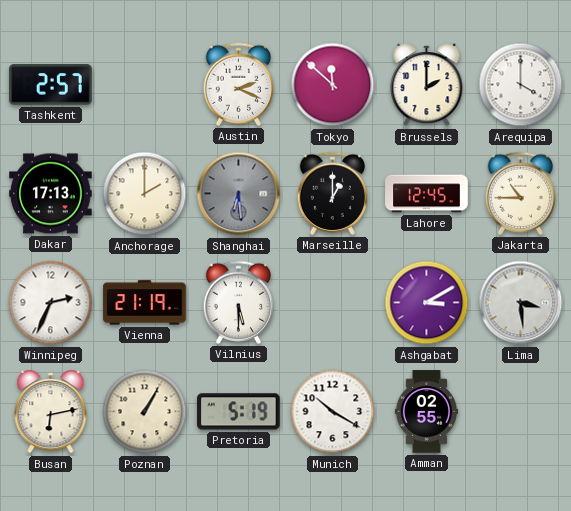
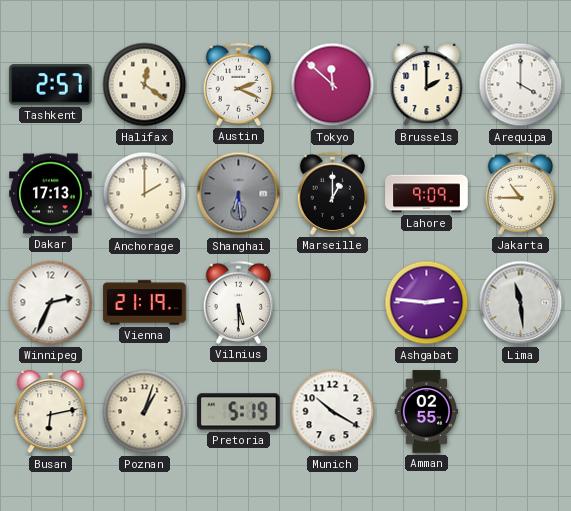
Halifax: none -> 12:21 (145, 85)
Lahore: 12:45 -> 9:09 (427, 194)
Ashgabat: 3:10 -> 2:46 (427, 303)
Lima: 3:29 -> 11:29 (521, 303)
Poznan: 1:05 -> 1:03 (145, 412)
